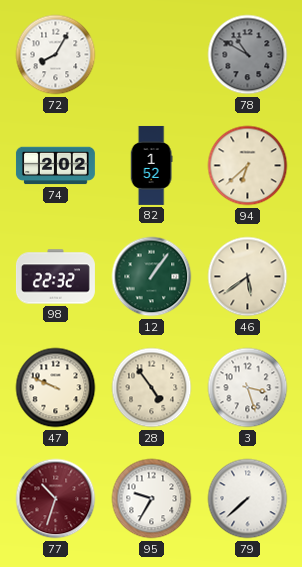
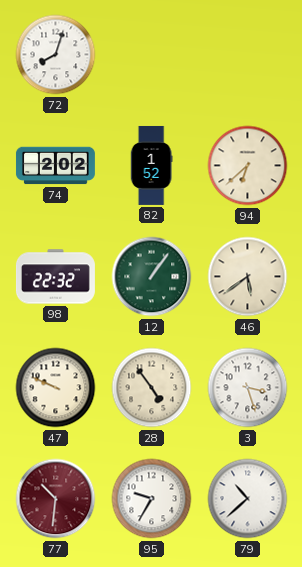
72: 8:05 -> 8:03 (56, 55)
78: 10:50 -> none (248, 55)
77: 10:33 -> 10:31 (56, 499)
79: 7:38 -> 10:38 (248, 499)
